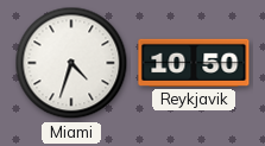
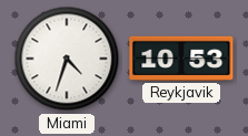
Reykjavik: 10:50 -> 10:53 (181, 59)
